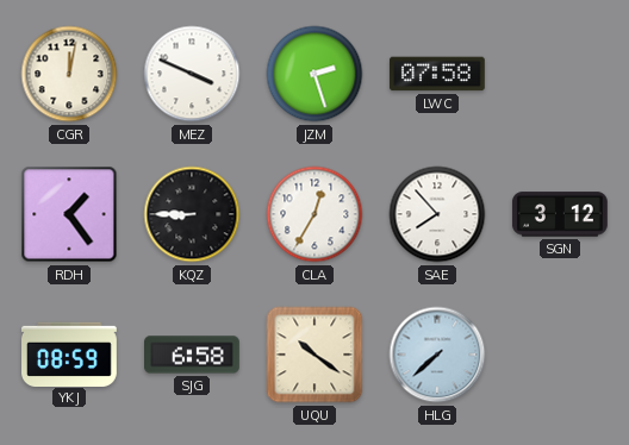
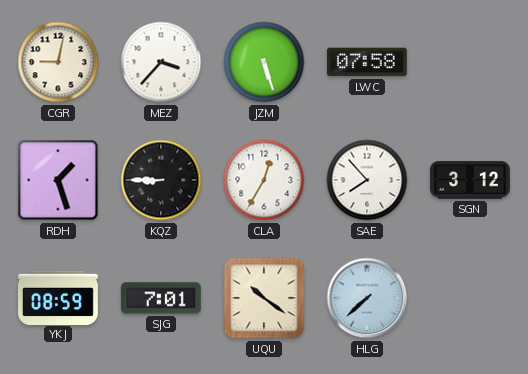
CGR: 12:02 -> 9:02 (58, 62)
MEZ: 3:49 -> 3:37 (161, 62)
JZM: 2:27 -> 5:27 (264, 62)
RDH: 1:24 -> 1:27 (58, 180)
SJG: 6:58 -> 7:01 (162, 298)
